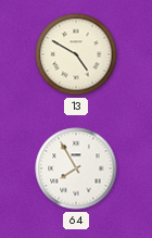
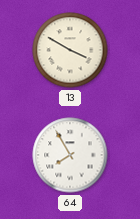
13: 4:50 -> 3:50 (70, 50)
